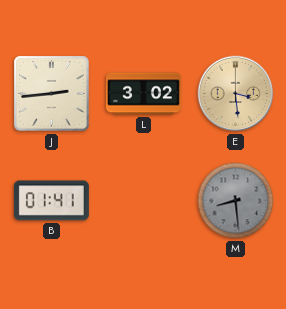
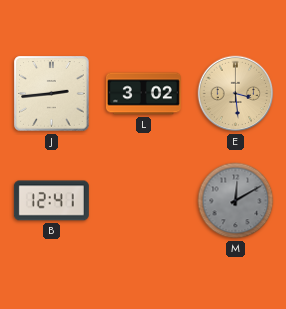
B: 01:41 -> 12:41 (51, 201)
M: 8:29 -> 12:10 (236, 201)
